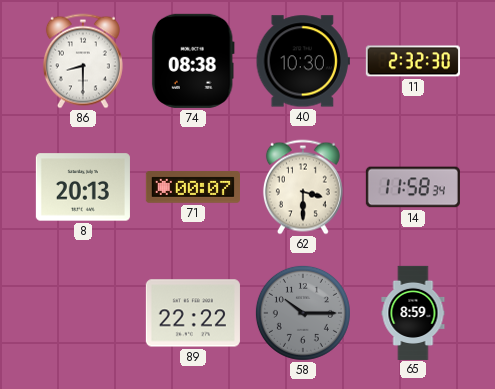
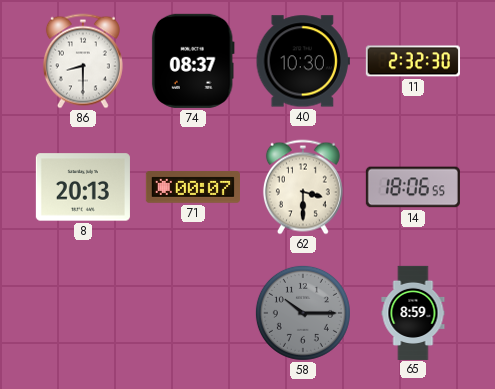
74: 08:38 -> 08:37 (193, 61)
14: 11:58 -> 18:06 (413, 187)
89: 22:22 -> none (193, 313)
